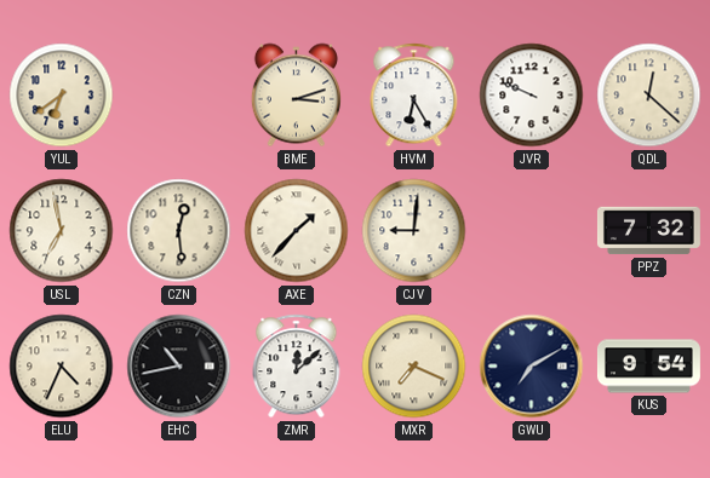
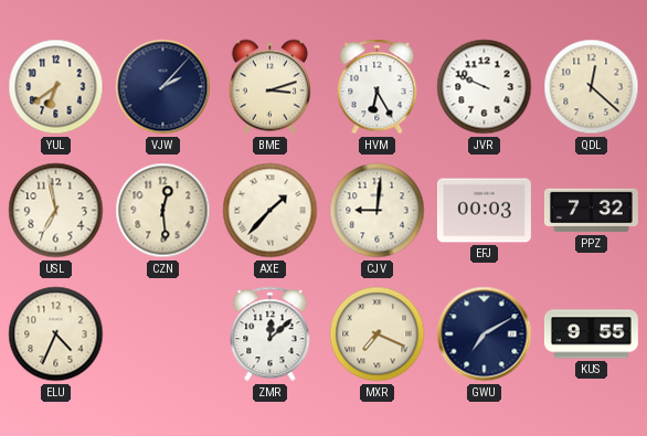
VJW: none -> 2:07 (163, 87)
EFJ: none -> 00:03 (484, 211)
EHC: 10:43 -> none (179, 367)
KUS: 9:54 -> 9:55 (591, 334)
